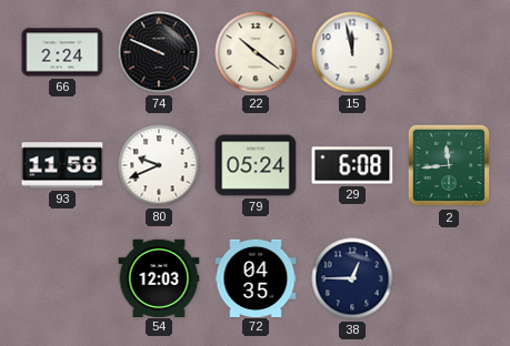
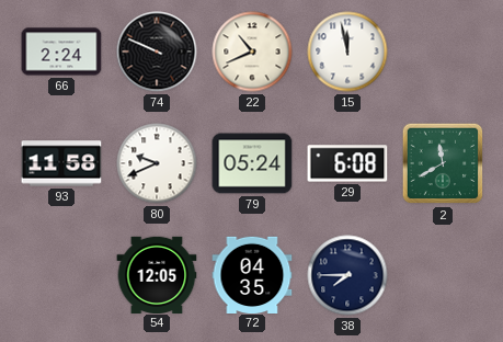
22: 10:21 -> 10:41 (252, 52)
2: 11:44 -> 11:40 (443, 163)
54: 12:03 -> 12:05 (157, 274)
38: 12:45 -> 7:45 (347, 275)
